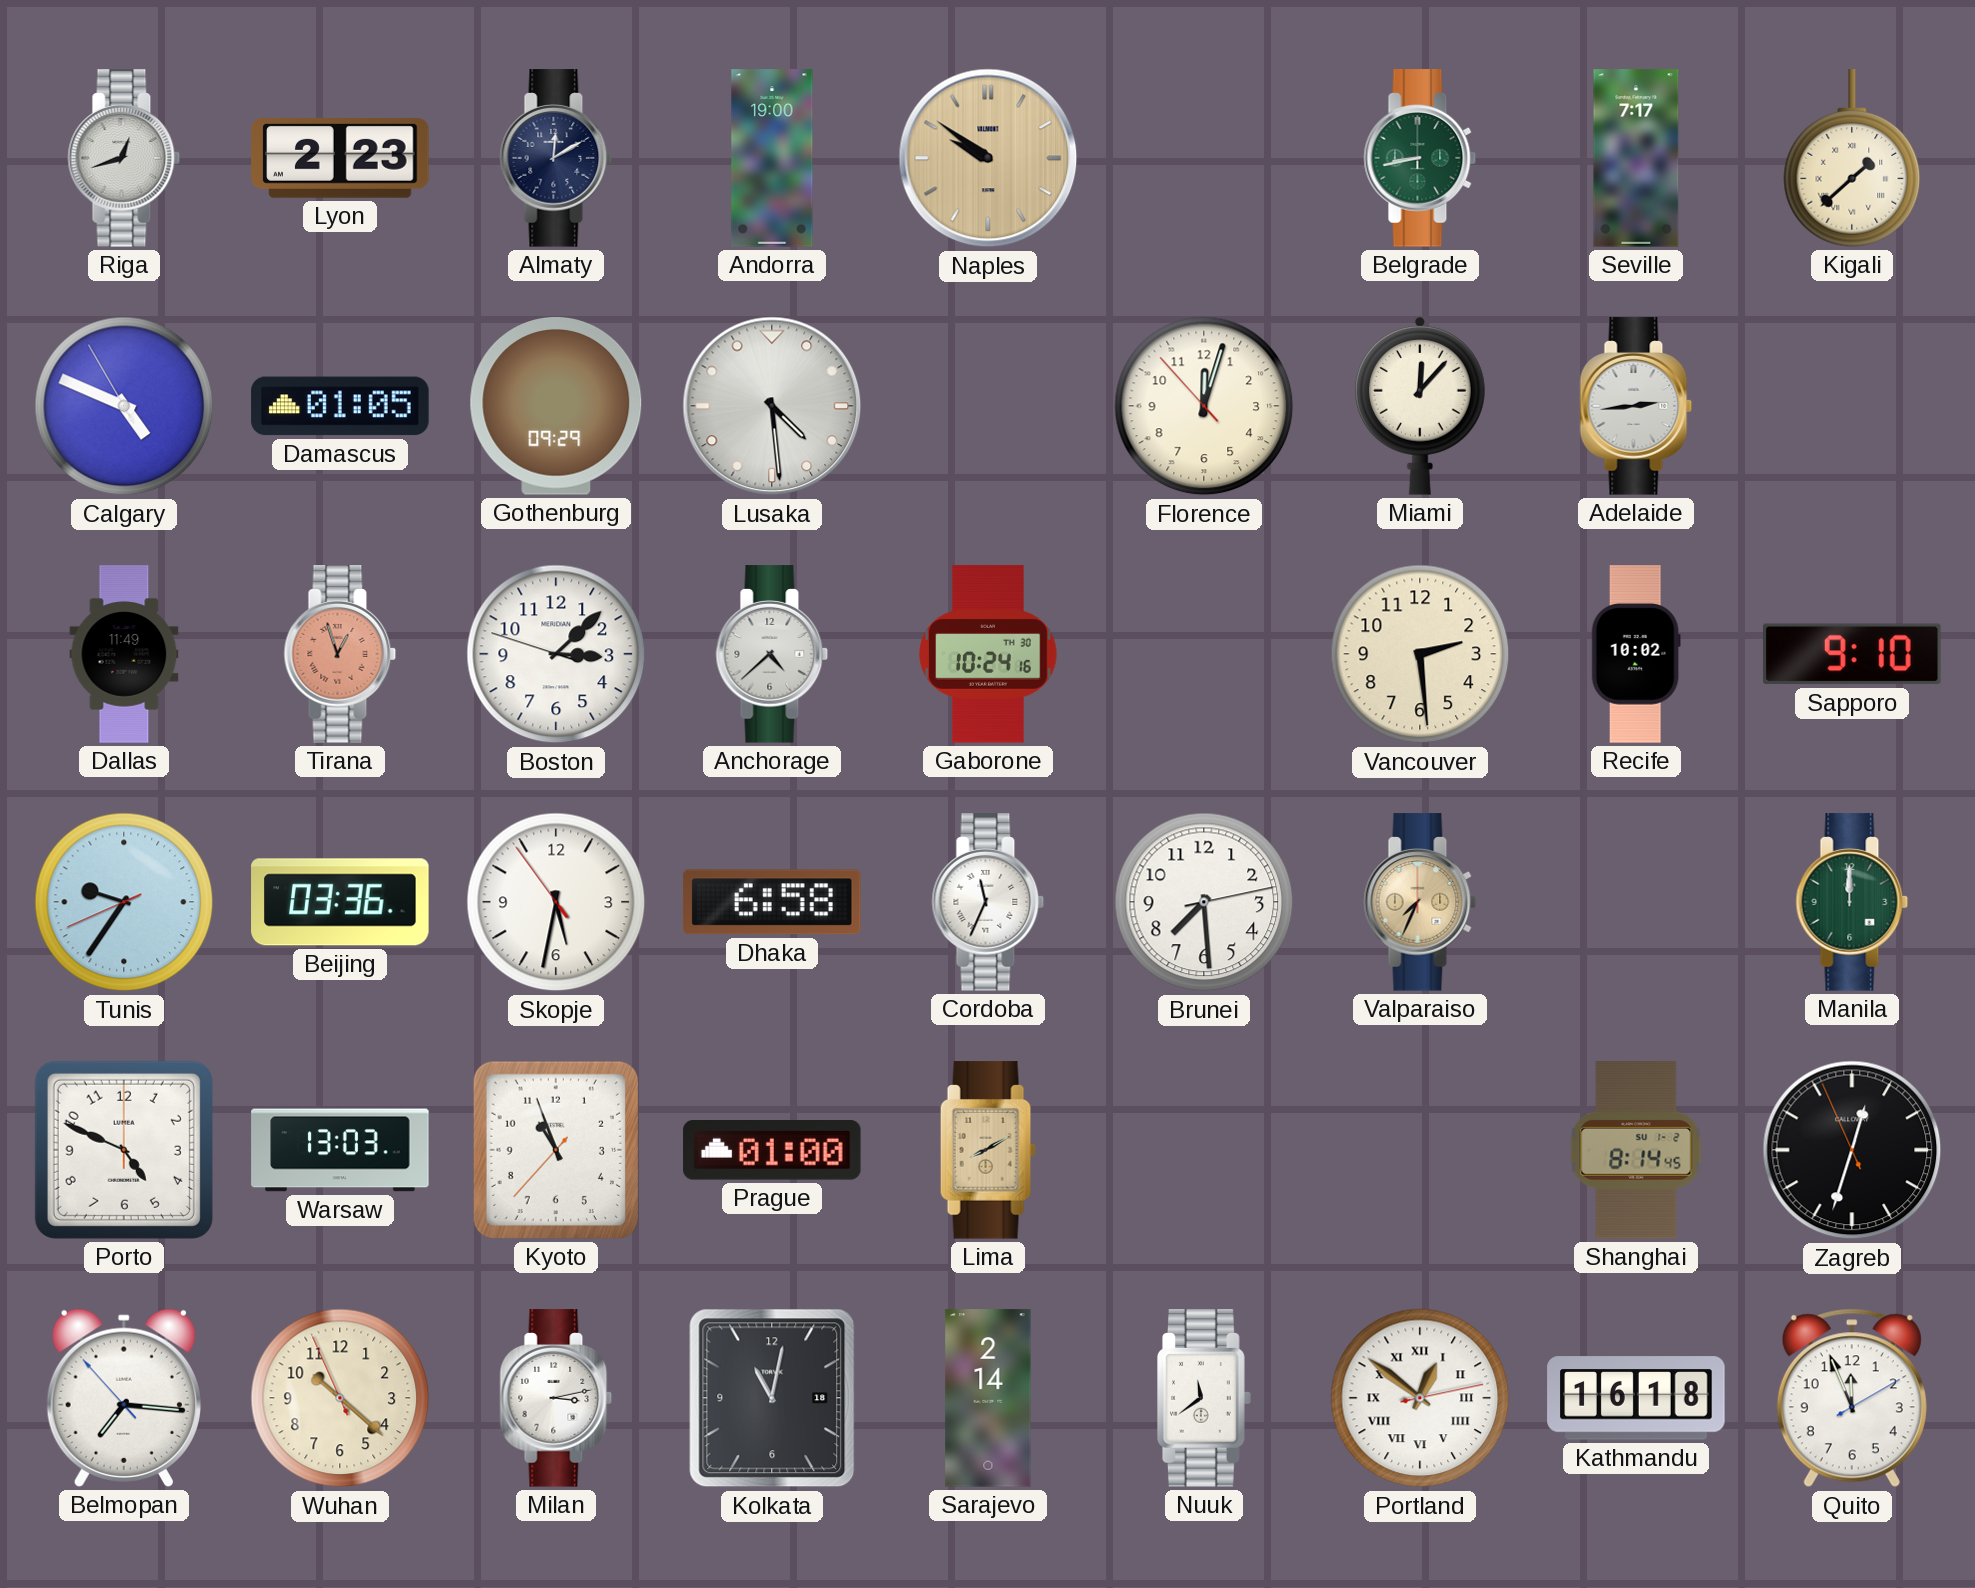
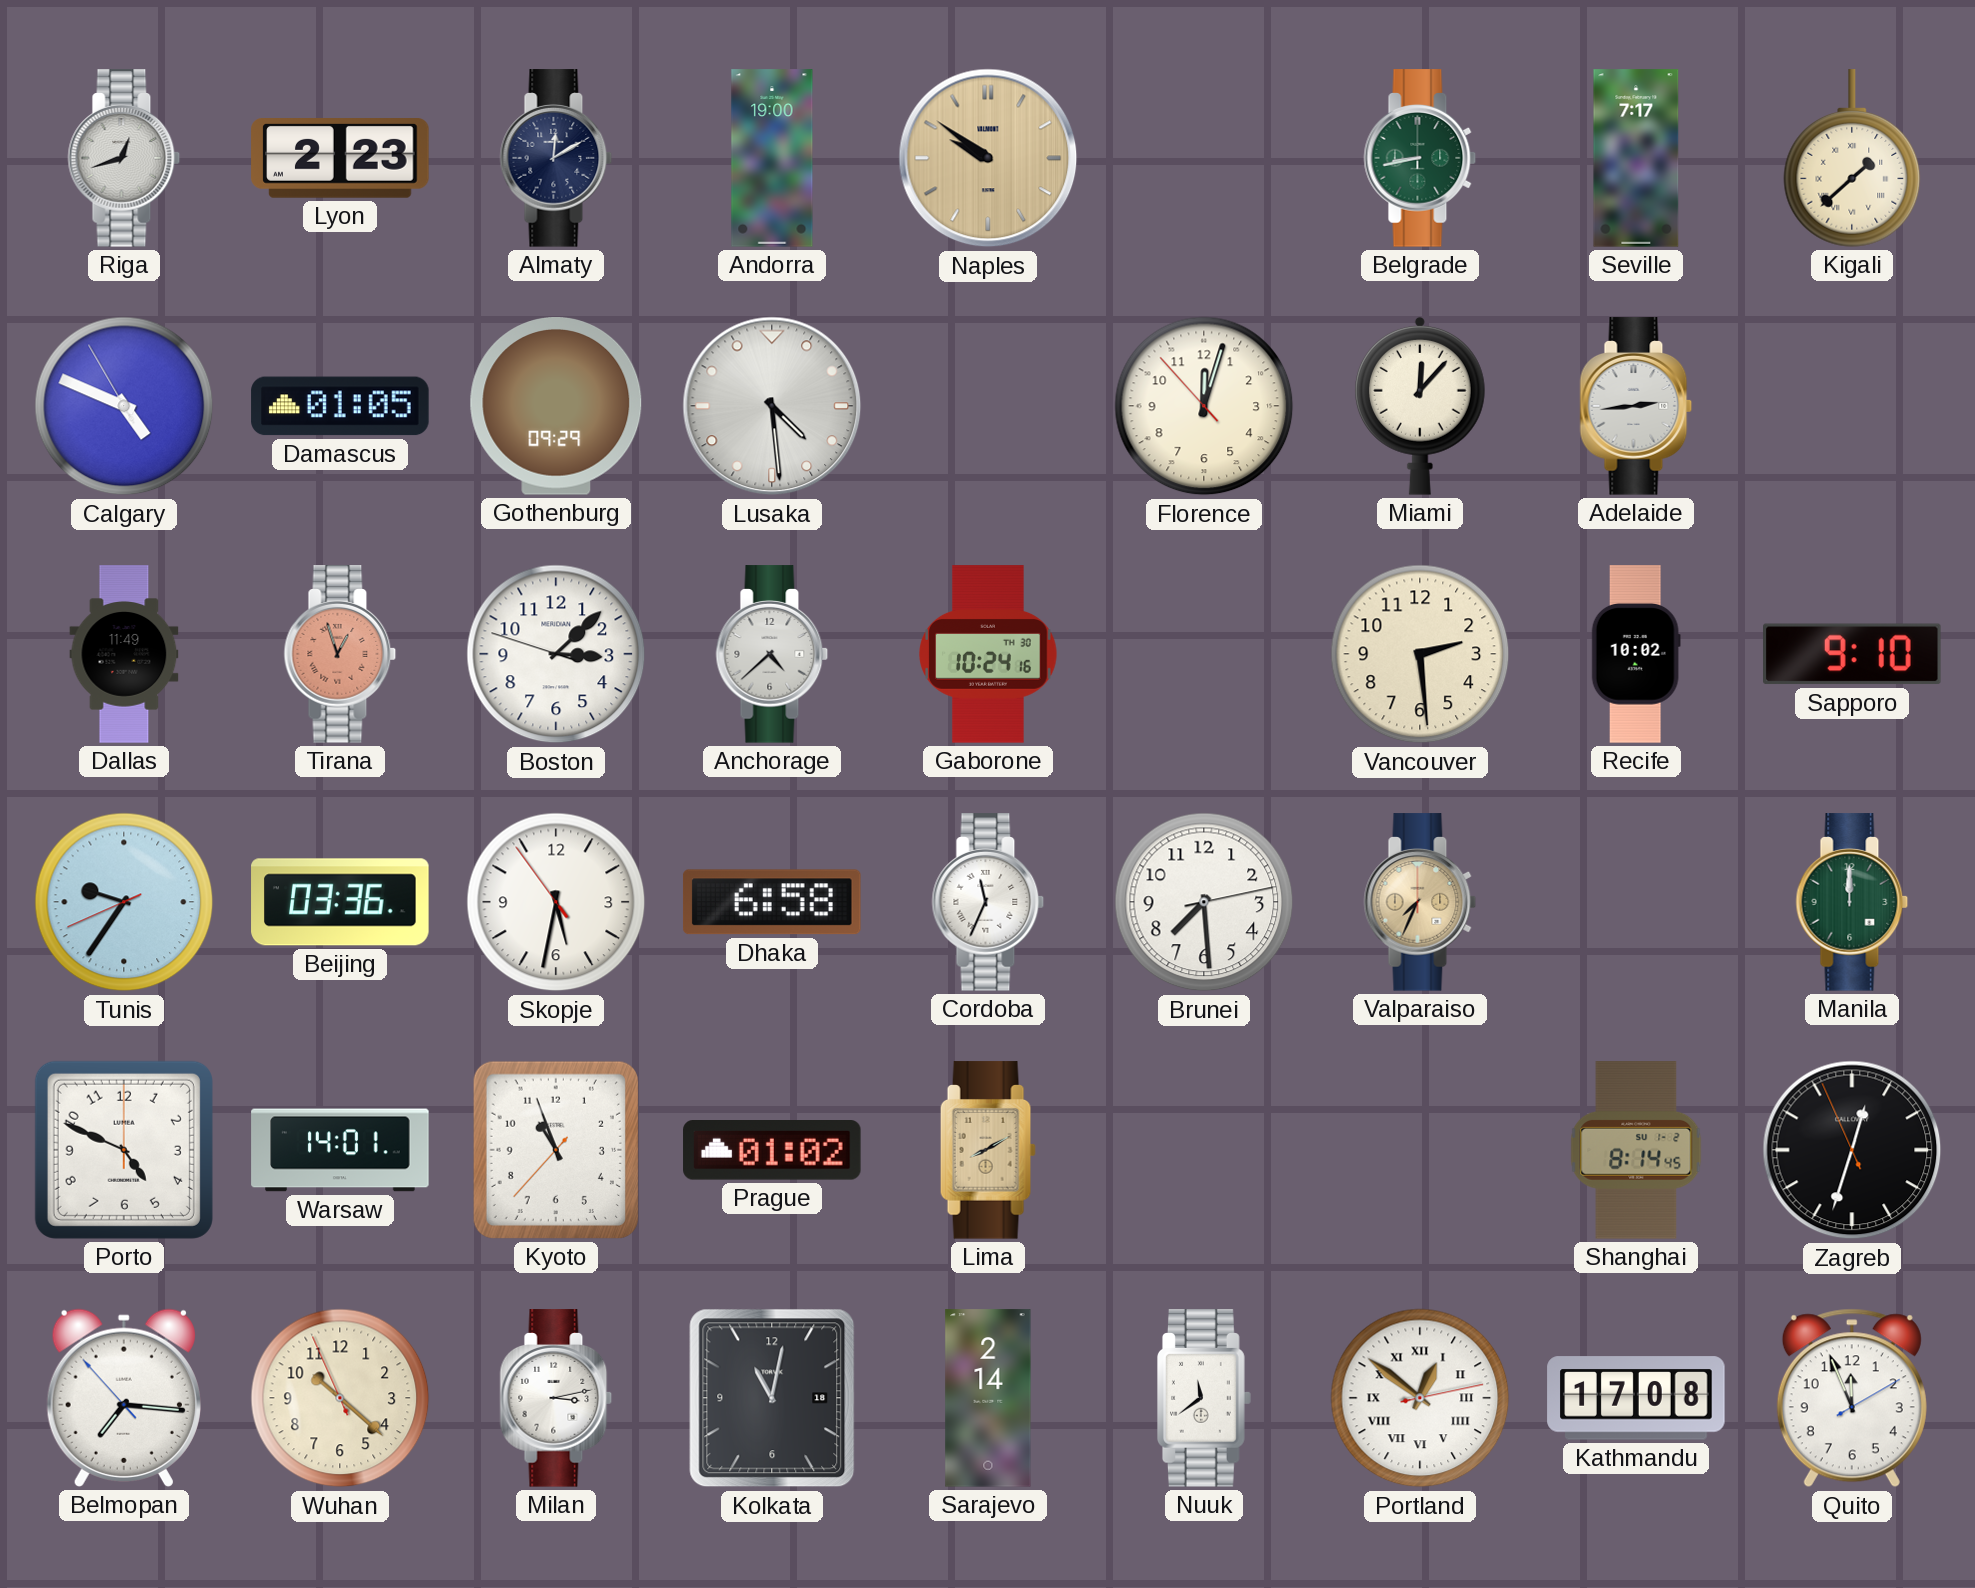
Warsaw: 13:03 -> 14:01 (340, 1150)
Prague: 01:00 -> 01:02 (772, 1151)
Kathmandu: 16:18 -> 17:08 (1636, 1398)
